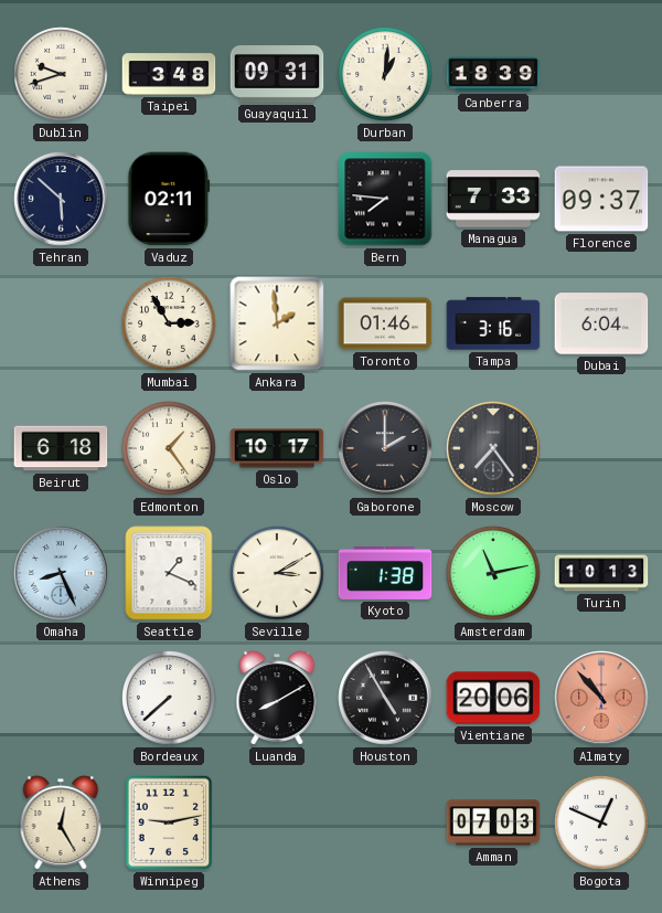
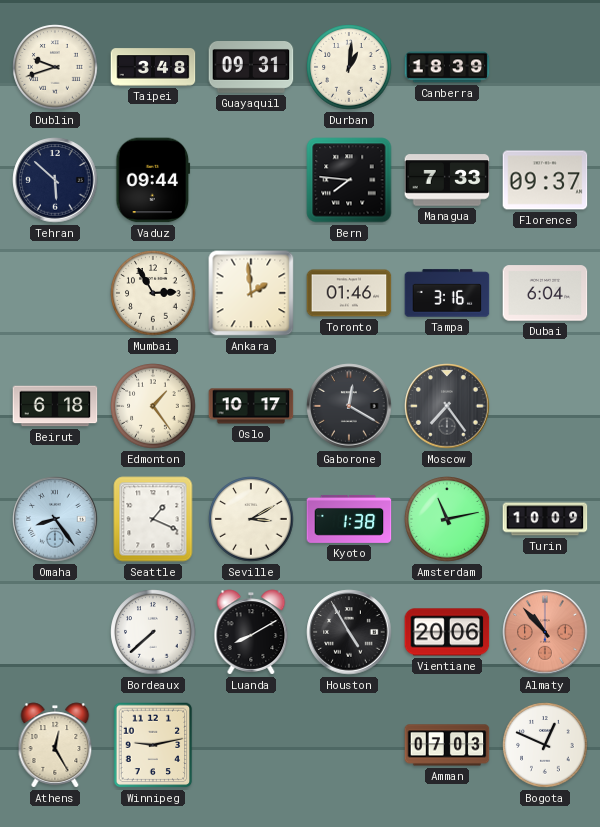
Vaduz: 02:11 -> 09:44 (153, 180)
Gaborone: 2:00 -> 12:20 (349, 406)
Omaha: 8:26 -> 8:24 (55, 519)
Turin: 10:13 -> 10:09 (545, 519)
